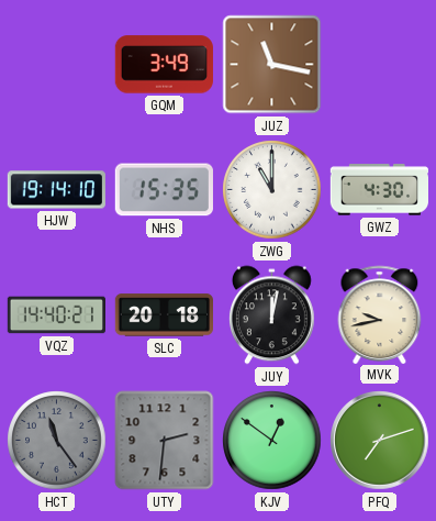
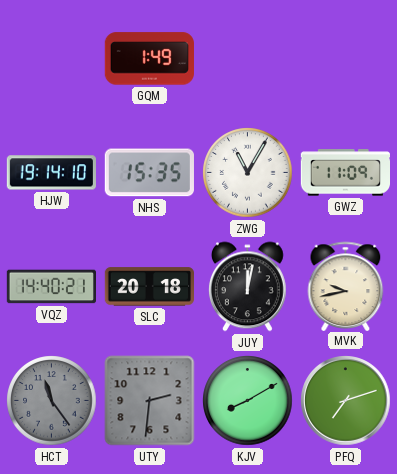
GQM: 3:49 -> 1:49 (149, 59)
JUZ: 11:17 -> none (272, 65)
ZWG: 11:00 -> 11:05 (248, 173)
GWZ: 4:30 -> 11:09 (345, 173)
KJV: 12:51 -> 8:10 (248, 401)
